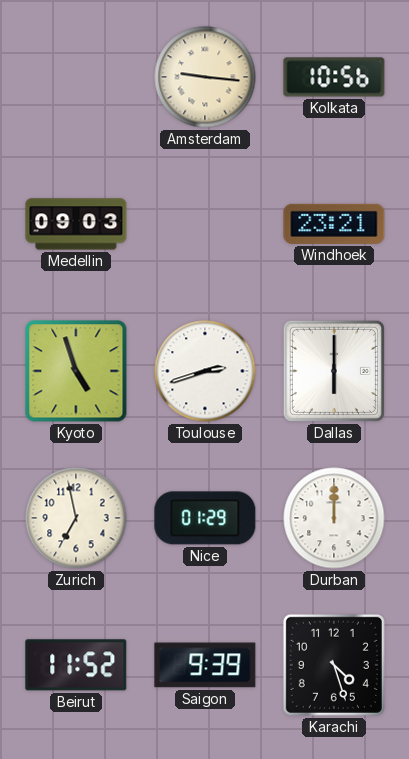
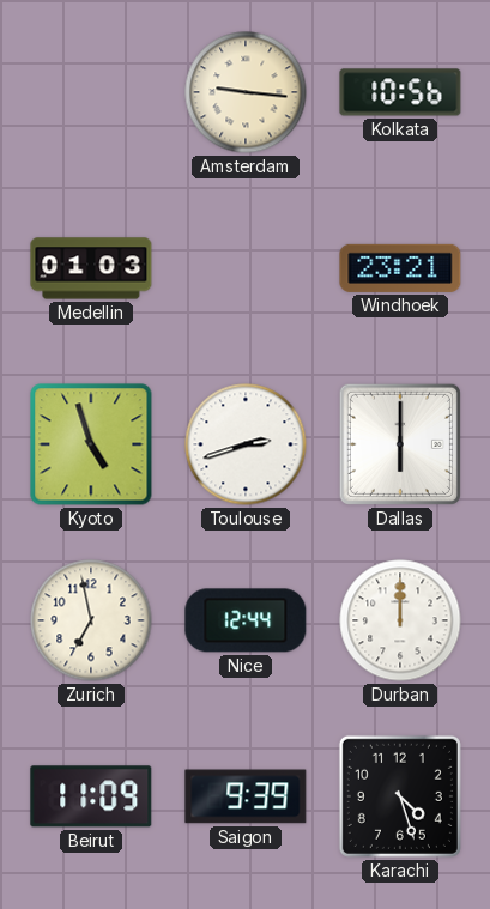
Medellin: 09:03 -> 01:03 (91, 268)
Nice: 01:29 -> 12:44 (246, 620)
Beirut: 11:52 -> 11:09 (91, 796)
